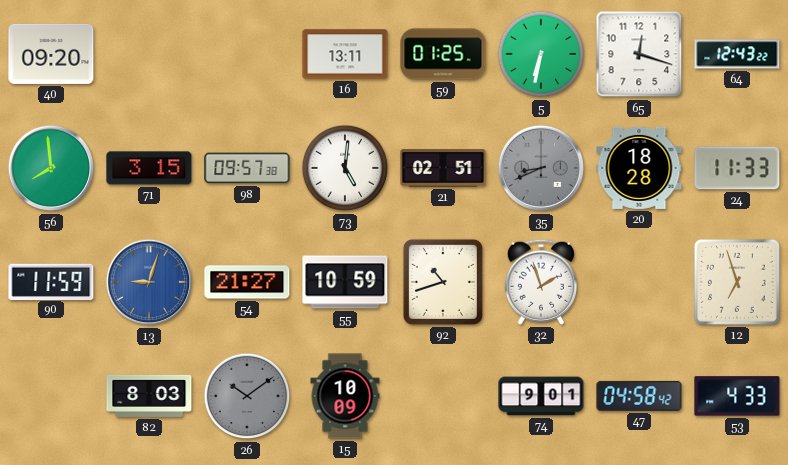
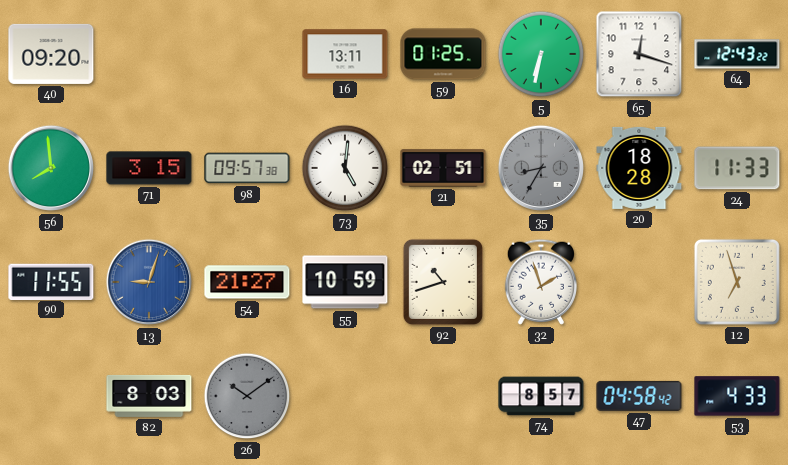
35: 8:41 -> 8:35 (541, 168)
90: 11:59 -> 11:55 (51, 281)
15: 10:09 -> none (345, 396)
74: 9:01 -> 8:57 (541, 396)
